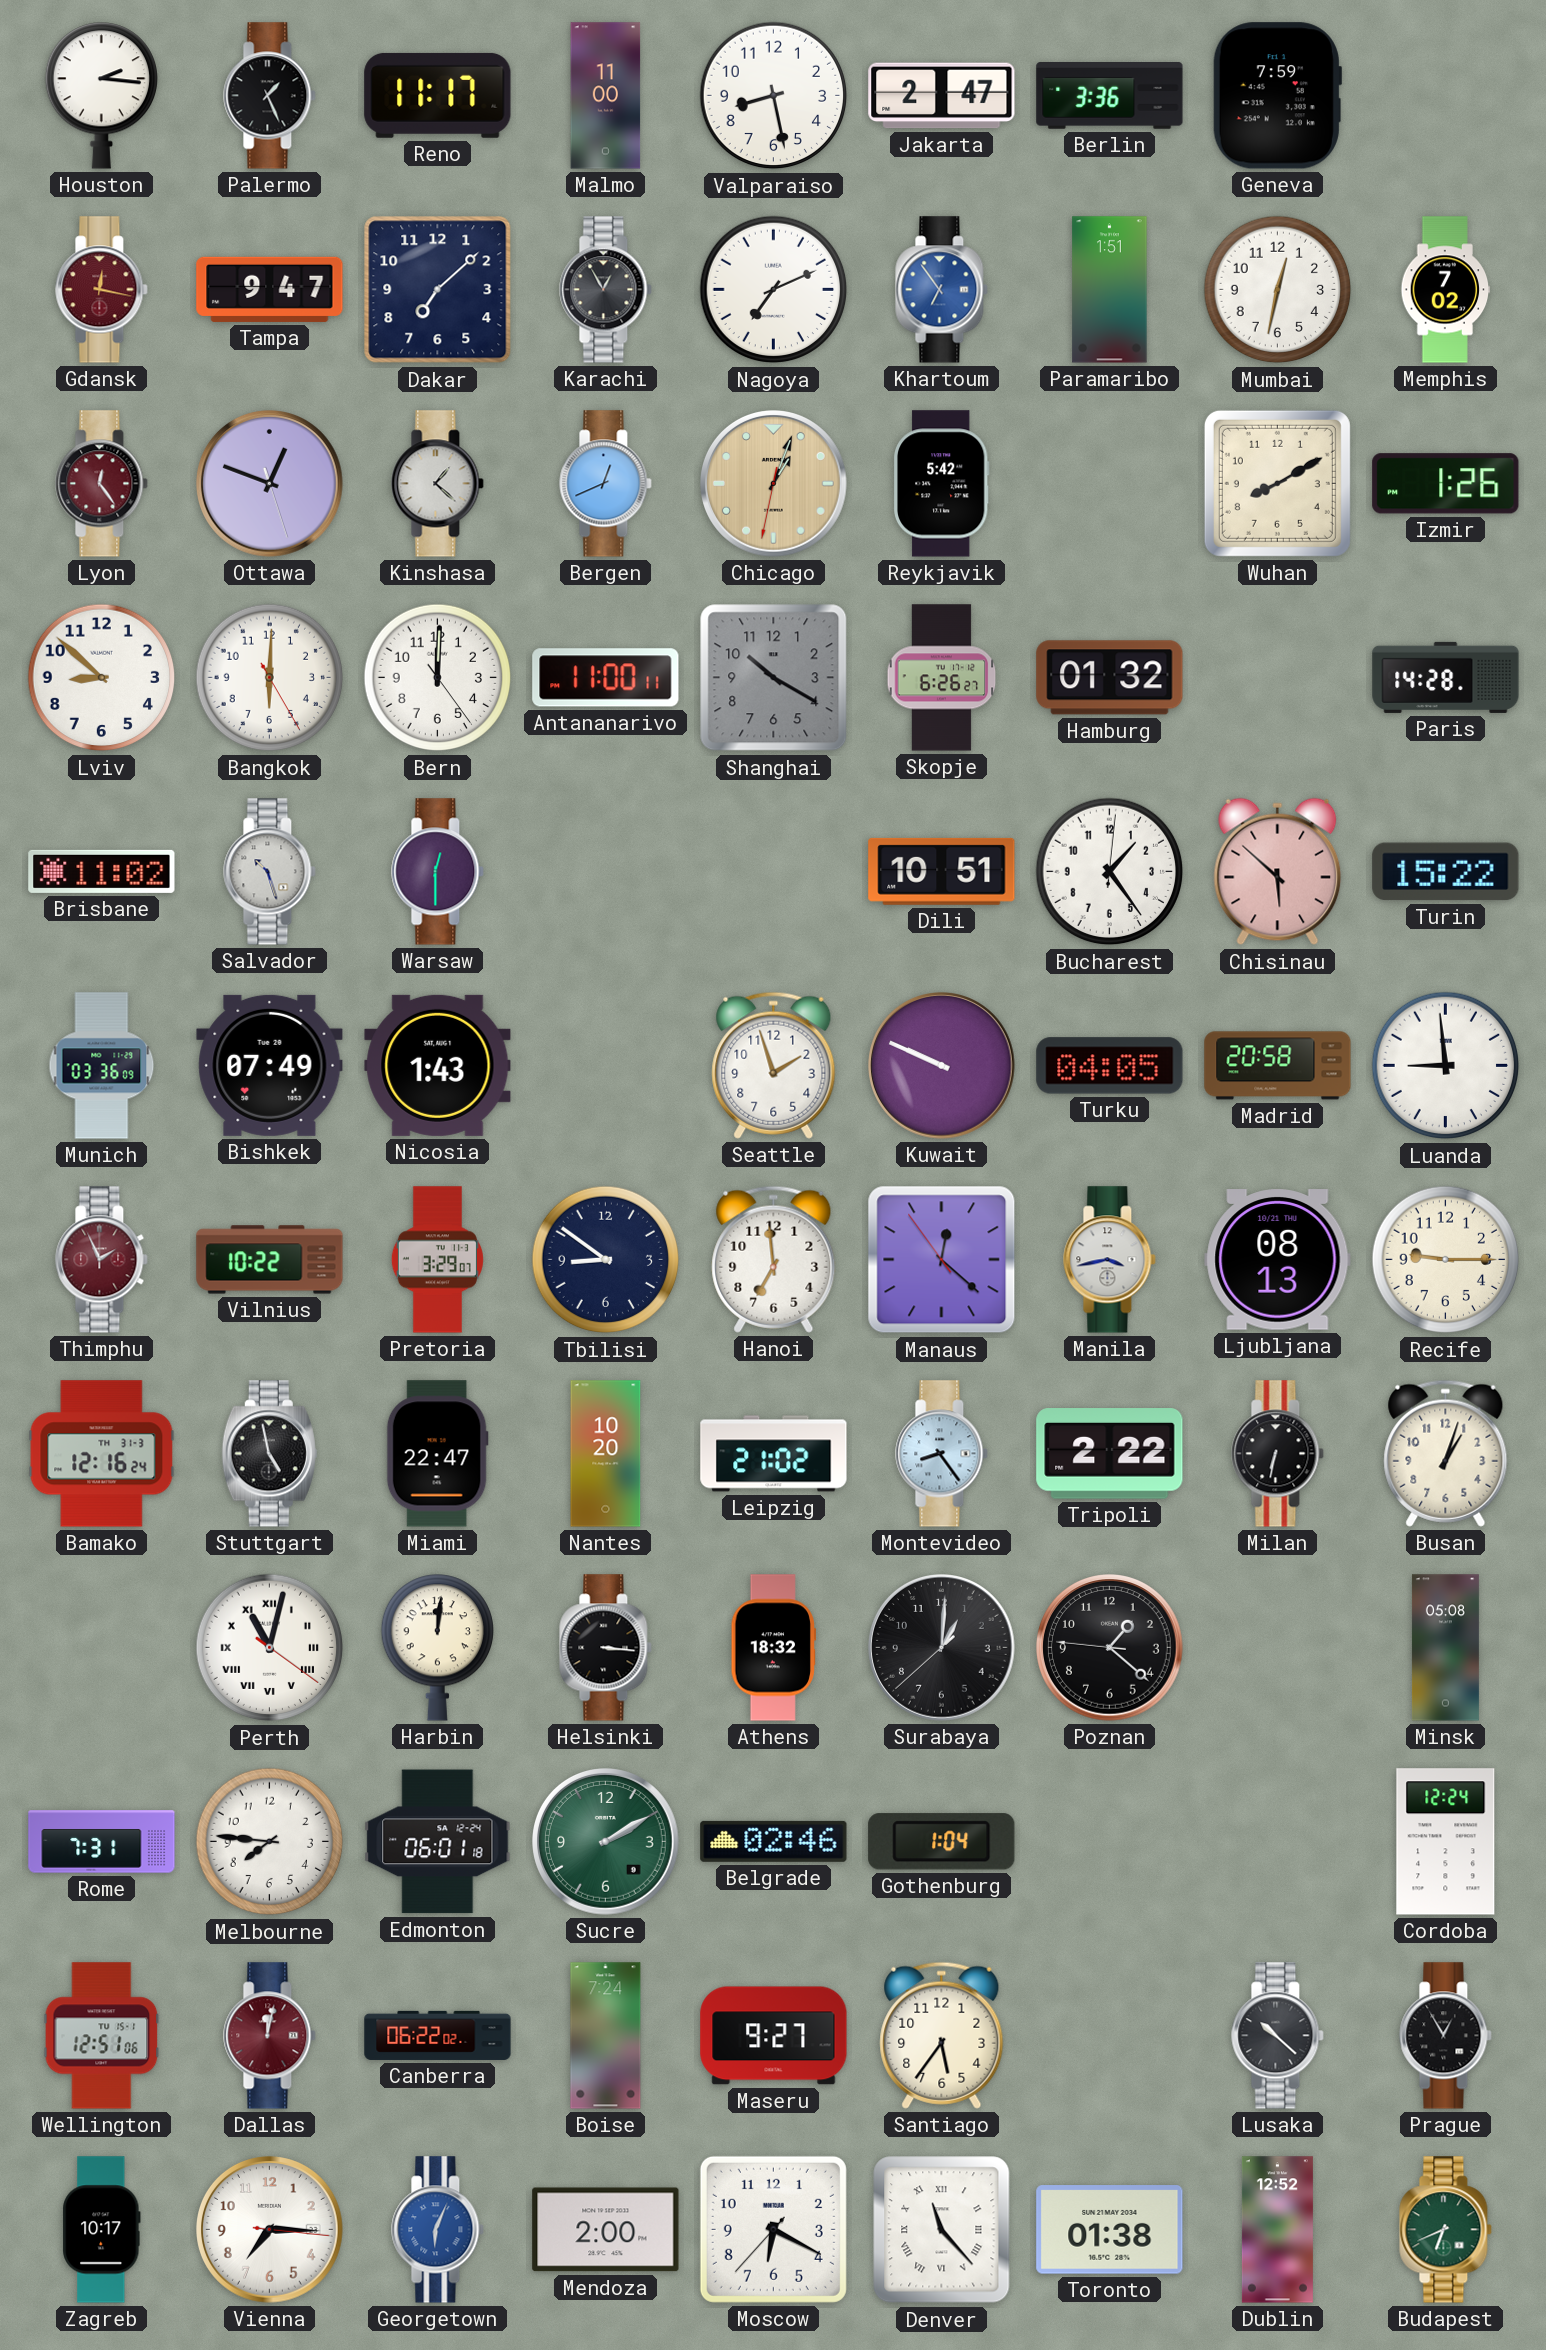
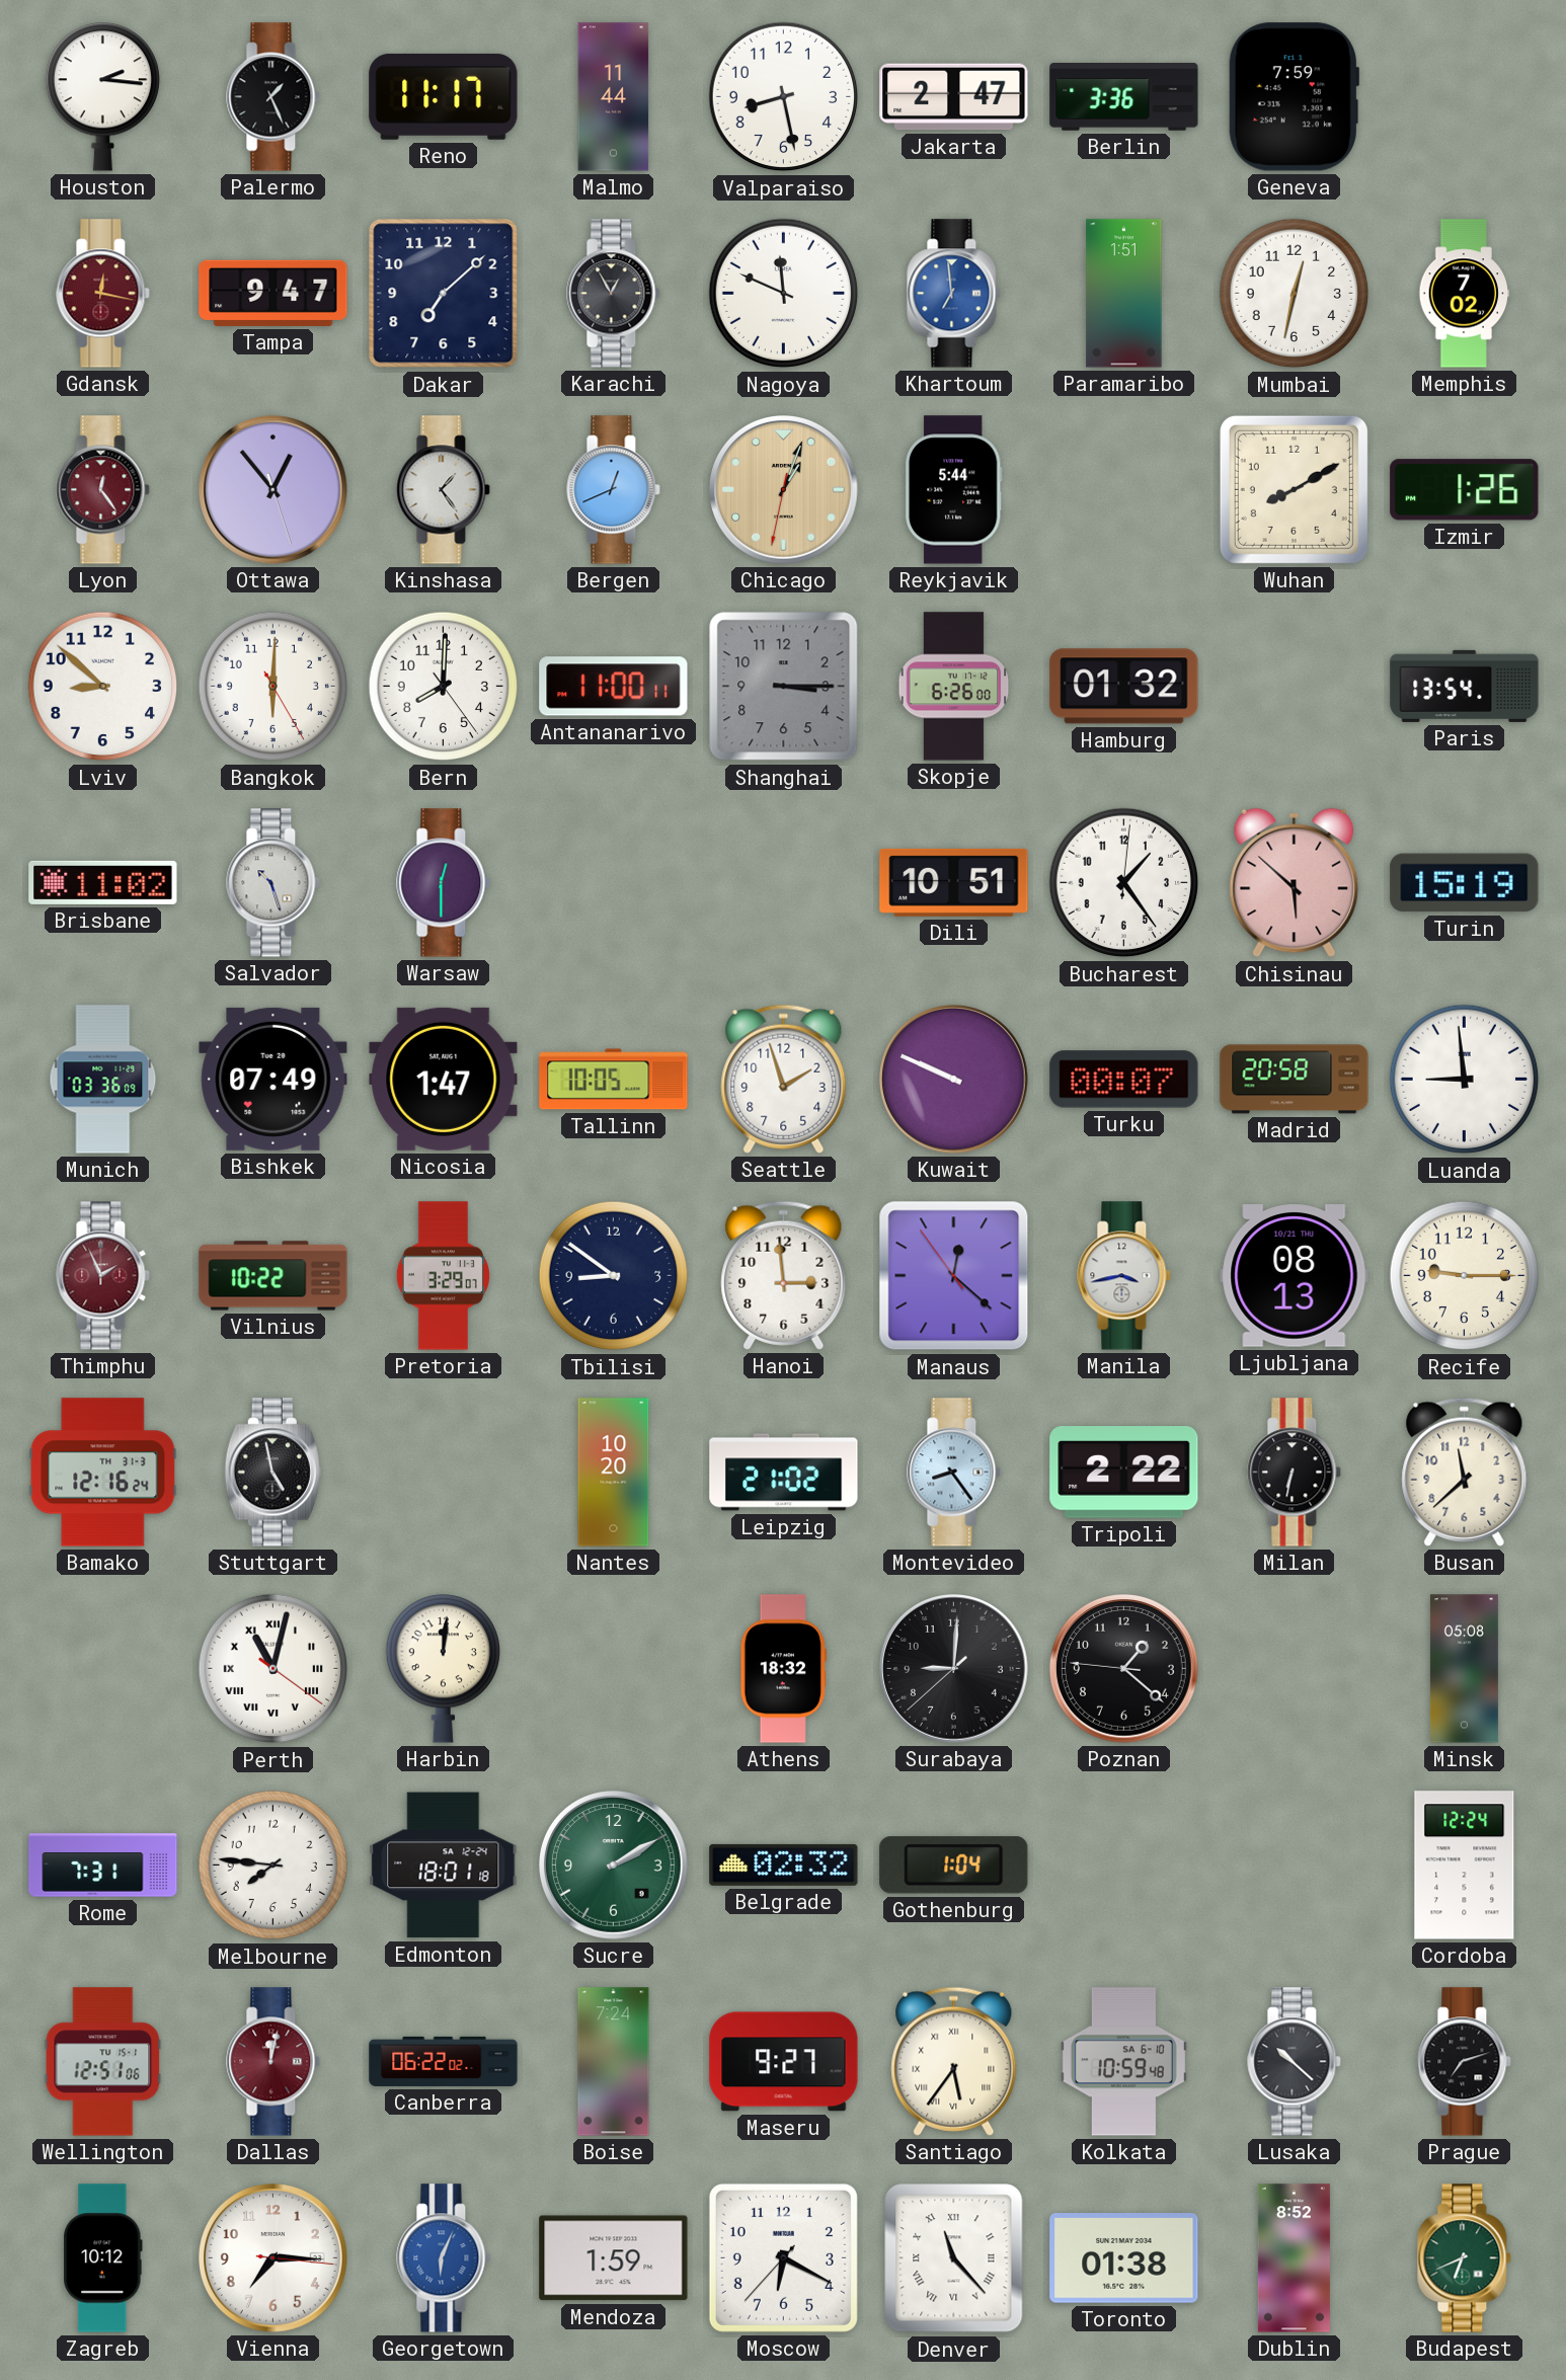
Malmo: 11:00 -> 11:44 (614, 97)
Nagoya: 7:11 -> 11:49 (784, 294)
Khartoum: 6:54 -> 6:59 (954, 294)
Ottawa: 12:48 -> 12:53 (273, 490)
Kinshasa: 1:22 -> 1:24 (444, 490)
Reykjavik: 5:42 -> 5:44 (953, 490)
Bern: 12:00 -> 8:00 (444, 687)
Shanghai: 10:20 -> 3:15 (784, 687)
Skopje: 6:26:27 -> 6:26:00 (954, 687)
Paris: 14:28 -> 13:54 (1465, 686)
Turin: 15:22 -> 15:19 (1465, 883)
Nicosia: 1:43 -> 1:47 (444, 1079)
Tallinn: none -> 10:05 (614, 1080)
Turku: 04:05 -> 00:07 (1124, 1080)
Hanoi: 6:59 -> 2:59 (784, 1275)
Miami: 22:47 -> none (437, 1454)
Busan: 1:03 -> 11:38 (1465, 1472)
Helsinki: 3:16 -> none (606, 1648)
Surabaya: 1:00 -> 9:00 (954, 1669)
Edmonton: 06:01 -> 18:01 (444, 1866)
Belgrade: 02:46 -> 02:32 (784, 1865)
Santiago numerals: Arabic -> Roman (954, 2061)
Kolkata: none -> 10:59 (1123, 2062)
Prague: 12:55 -> 7:12 (1465, 2062)
Zagreb: 10:17 -> 10:12 (103, 2258)
Mendoza: 2:00 -> 1:59 (614, 2258)
Dublin: 12:52 -> 8:52 (1294, 2258)
